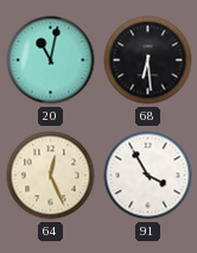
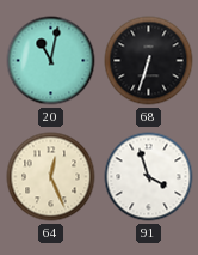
68: 6:29 -> 6:33 (149, 61)
91: 3:55 -> 3:57 (149, 177)
